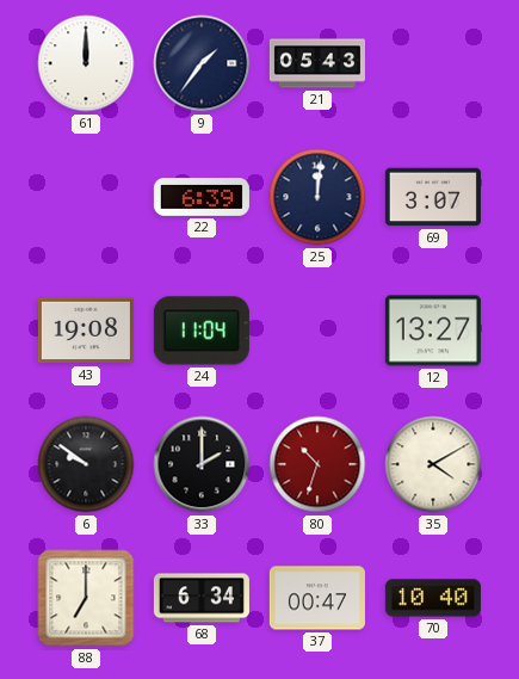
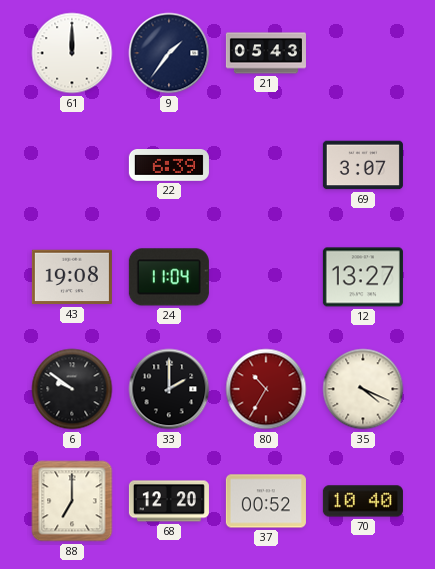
25: 12:01 -> none (317, 197)
80: 10:33 -> 10:35 (266, 389)
35: 4:10 -> 4:19 (363, 389)
68: 6:34 -> 12:20 (169, 501)
37: 00:47 -> 00:52 (266, 501)
